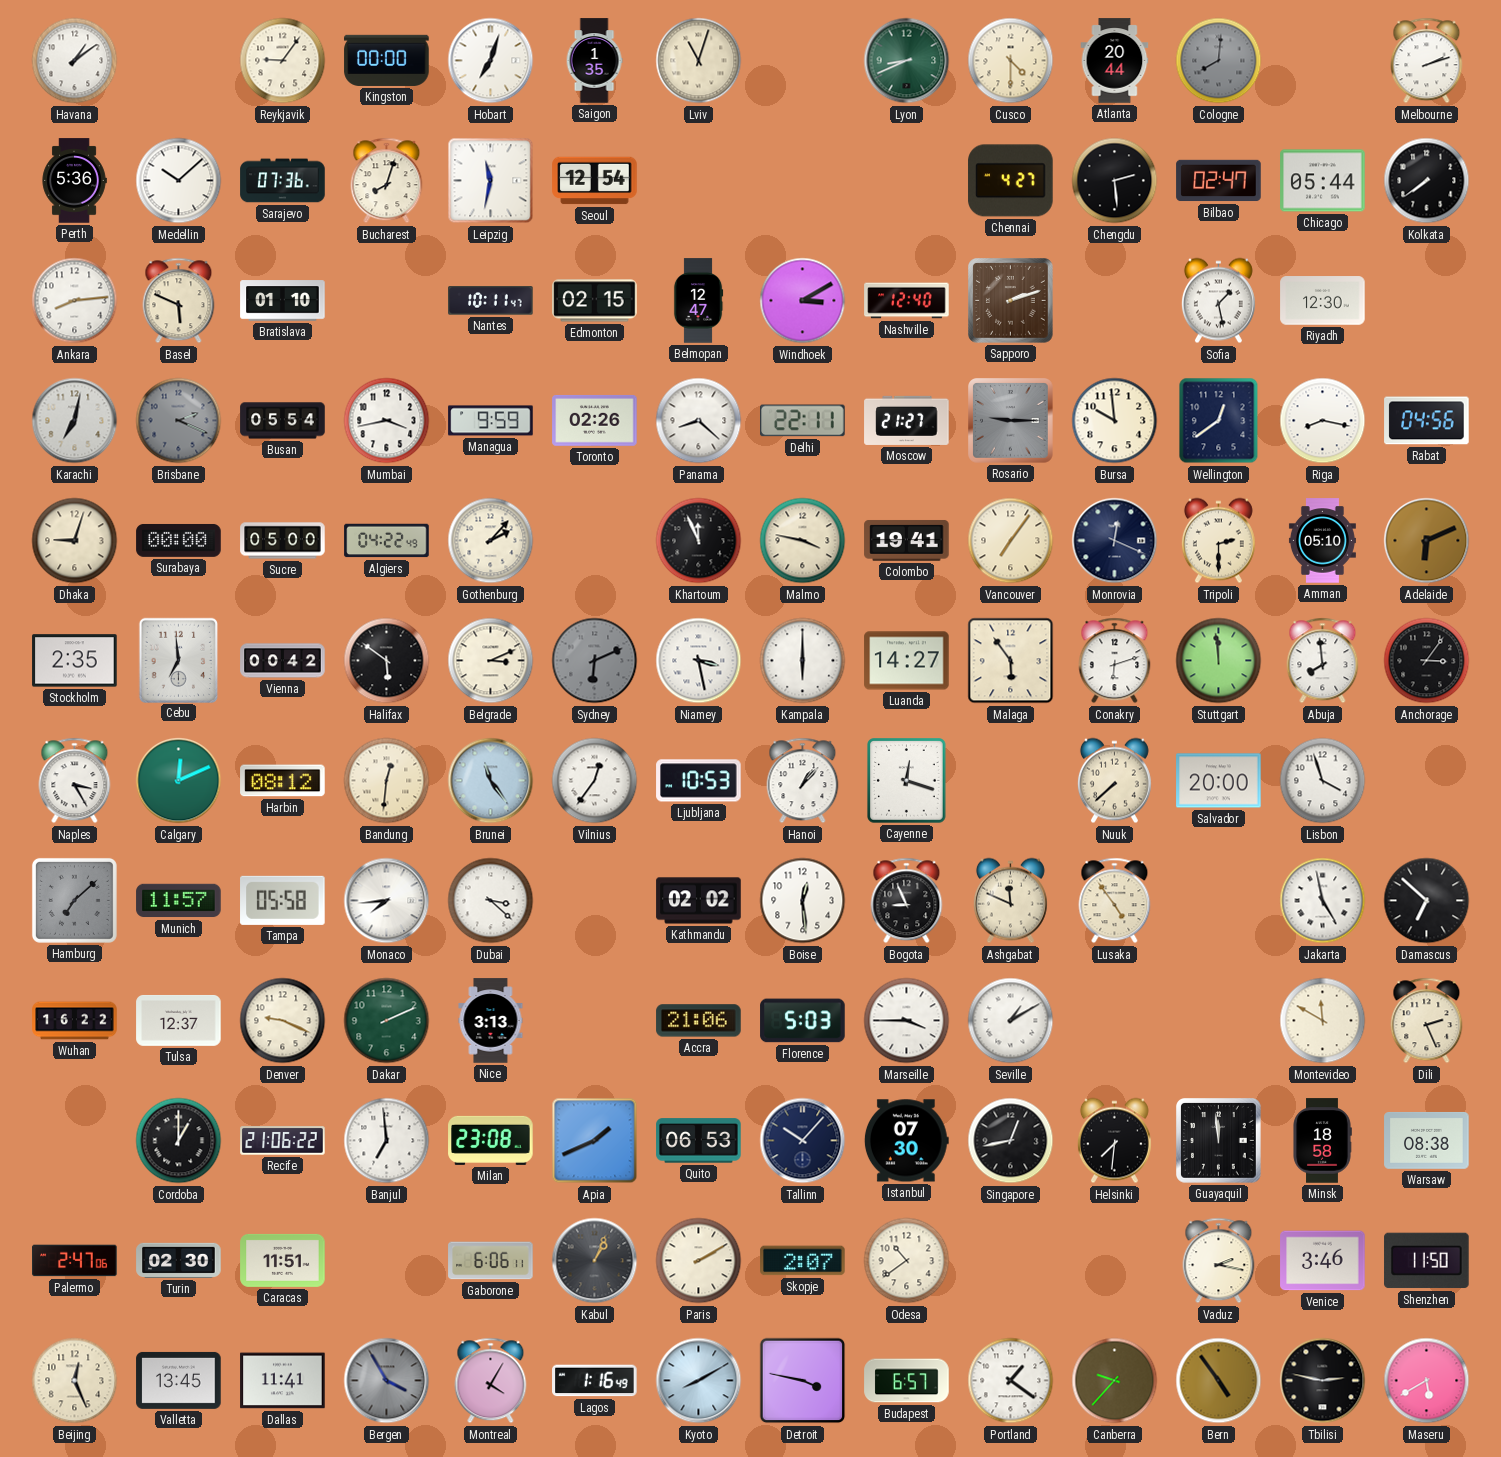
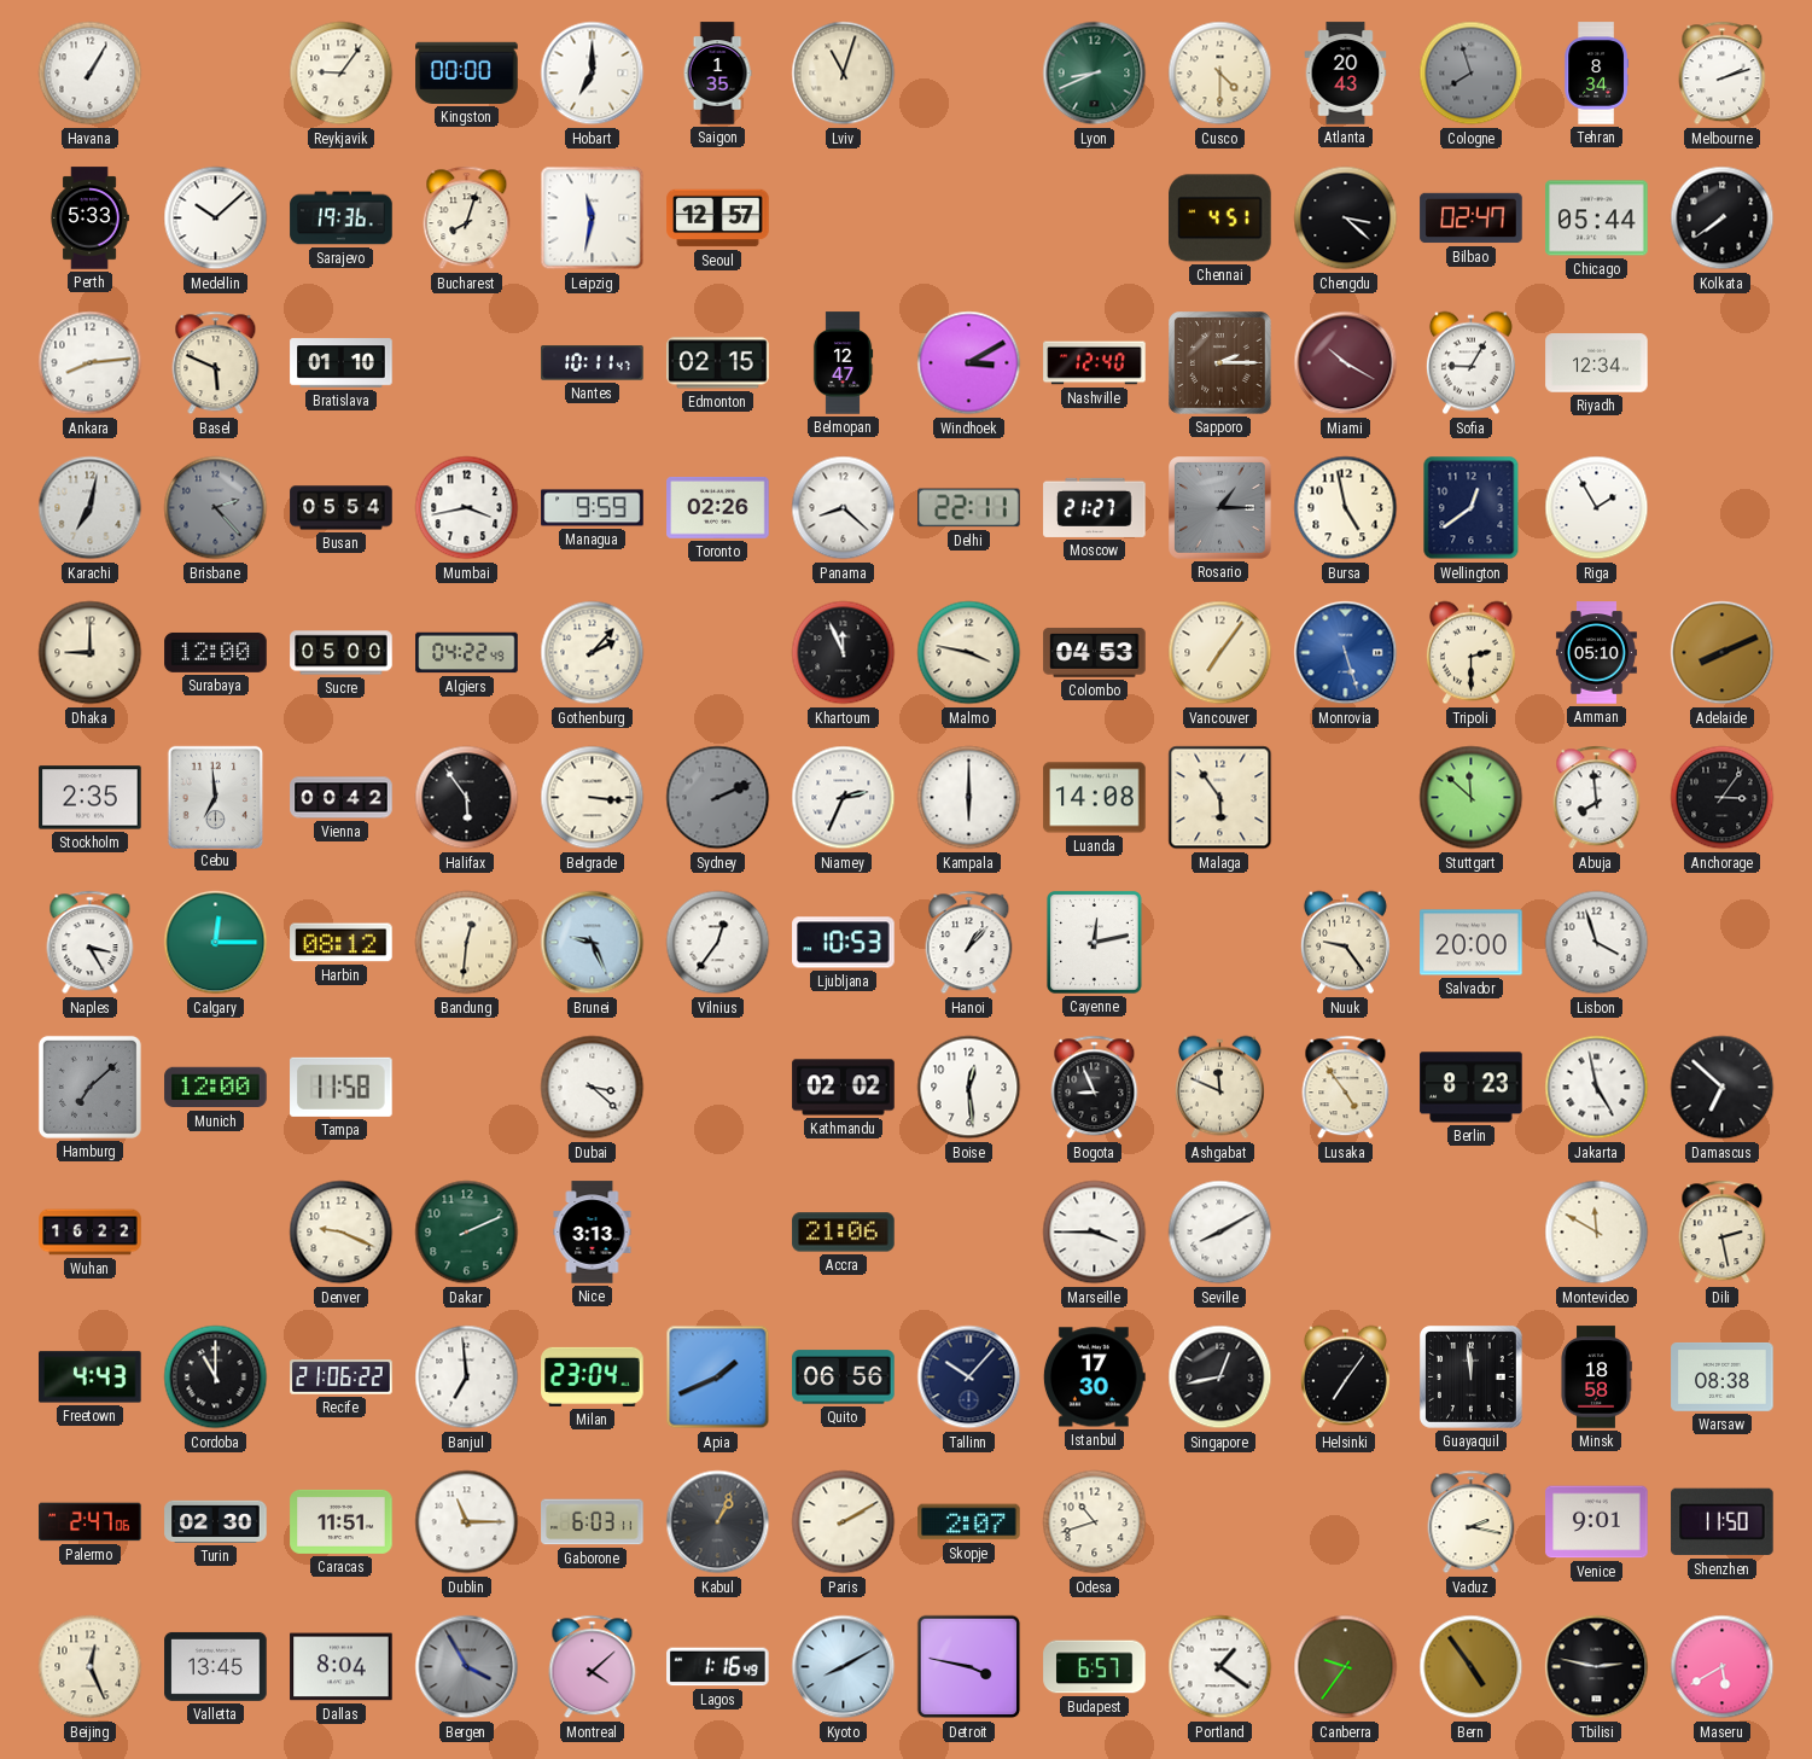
Havana: 1:09 -> 1:05 (91, 74)
Hobart: 7:03 -> 7:00 (593, 74)
Atlanta: 20:44 -> 20:43 (1346, 74)
Cologne: 8:01 -> 7:57 (1472, 74)
Tehran: none -> 8:34 (1596, 74)
Perth: 5:36 -> 5:33 (89, 219)
Sarajevo: 07:36 -> 19:36 (342, 219)
Seoul: 12:54 -> 12:57 (718, 219)
Chennai: 4:27 -> 4:51 (1220, 219)
Chengdu: 2:29 -> 3:22 (1346, 219)
Sapporo: 2:12 -> 2:15 (1220, 363)
Miami: none -> 10:20 (1346, 363)
Sofia: 1:28 -> 9:05 (1470, 363)
Riyadh: 12:30 -> 12:34 (1597, 363)
Brisbane: 2:19 -> 2:23 (216, 508)
Rosario: 9:15 -> 1:15 (1220, 508)
Bursa: 9:59 -> 4:58 (1346, 508)
Riga: 8:17 -> 1:55 (1597, 508)
Rabat: 04:56 -> none (1427, 421)
Dhaka: 9:03 -> 9:00 (91, 653)
Surabaya: 00:00 -> 12:00 (216, 652)
Colombo: 19:41 -> 04:53 (1095, 652)
Monrovia: 12:19 -> 5:27 (1346, 653)
Monrovia dial: navy -> blue (1346, 653)
Adelaide: 6:11 -> 8:11 (1723, 653)
Halifax: 5:51 -> 5:54 (467, 798)
Belgrade: 3:11 -> 3:16 (593, 798)
Sydney: 6:11 -> 2:11 (718, 798)
Niamey: 3:28 -> 2:34 (844, 798)
Luanda: 14:27 -> 14:08 (1095, 798)
Conakry: 6:12 -> none (1115, 661)
Stuttgart: 11:59 -> 11:52 (1472, 798)
Calgary: 12:11 -> 12:15 (216, 943)
Brunei: 11:24 -> 9:26 (593, 943)
Cayenne: 12:18 -> 12:13 (1095, 943)
Nuuk: 7:38 -> 9:24 (1345, 943)
Munich: 11:57 -> 12:00 (216, 1088)
Tampa: 05:58 -> 11:58 (342, 1087)
Monaco: 7:44 -> none (387, 901)
Berlin: none -> 8:23 (1472, 1088)
Tulsa: 12:37 -> none (179, 1020)
Florence: 5:03 -> none (803, 1021)
Seville: 1:10 -> 8:10 (1220, 1233)
Dili: 2:26 -> 2:28 (1723, 1233)
Freetown: none -> 4:43 (91, 1378)
Cordoba: 1:00 -> 11:00 (216, 1378)
Milan: 23:08 -> 23:04 (593, 1376)
Quito: 06:53 -> 06:56 (844, 1378)
Istanbul: 07:30 -> 17:30 (1094, 1378)
Helsinki: 7:31 -> 7:06 (1345, 1378)
Dublin: none -> 11:15 (467, 1522)
Gaborone: 6:06 -> 6:03 (593, 1522)
Odesa: 10:39 -> 10:42 (1095, 1522)
Venice: 3:46 -> 9:01 (1597, 1522)
Dallas: 11:41 -> 8:04 (342, 1667)
Montreal: 4:05 -> 4:08 (593, 1667)
Canberra: 9:37 -> 9:36 (1346, 1667)
